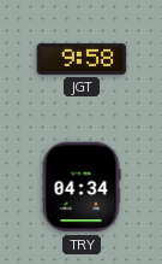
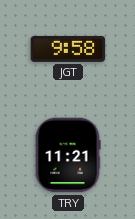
TRY: 04:34 -> 11:21 (68, 155)
